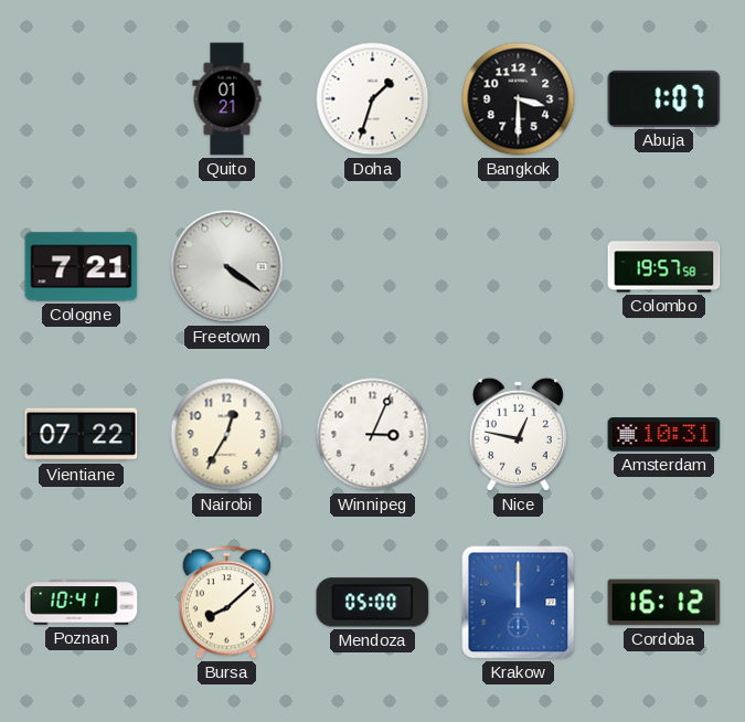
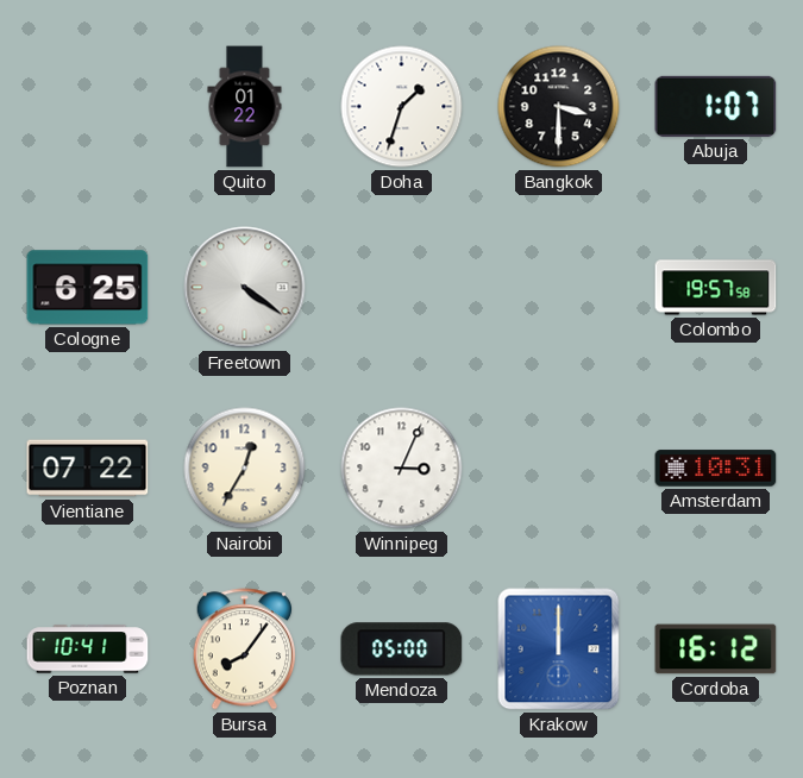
Quito: 01:21 -> 01:22 (245, 107)
Cologne: 7:21 -> 6:25 (88, 288)
Nice: 12:47 -> none (518, 434)
Bursa: 8:08 -> 8:06 (244, 650)
